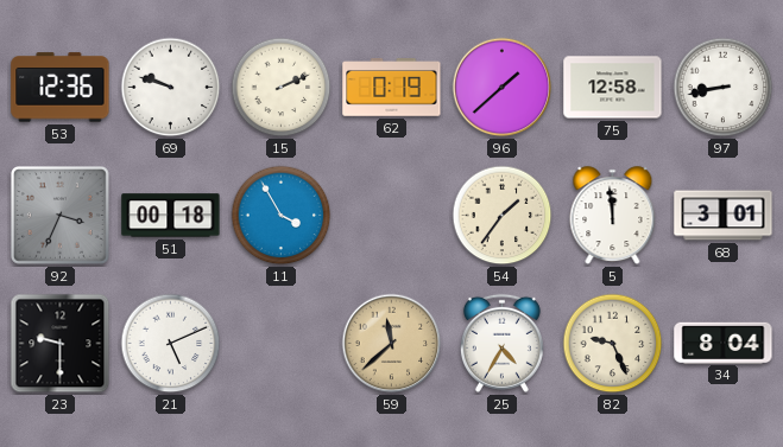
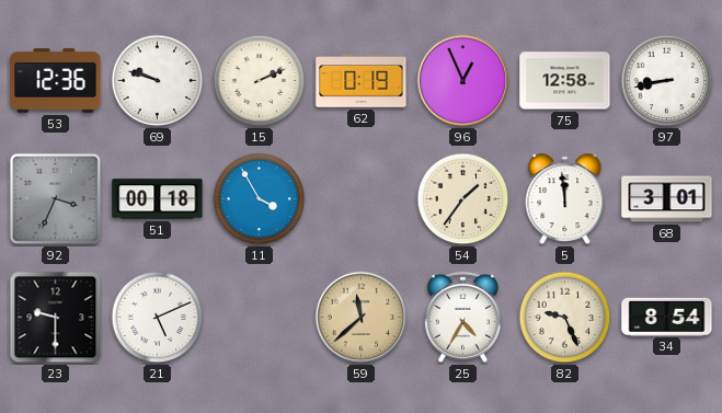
96: 1:38 -> 12:56 (463, 81)
34: 8:04 -> 8:54 (667, 317)
